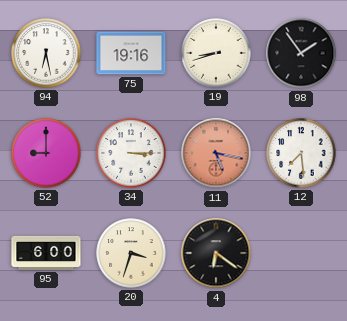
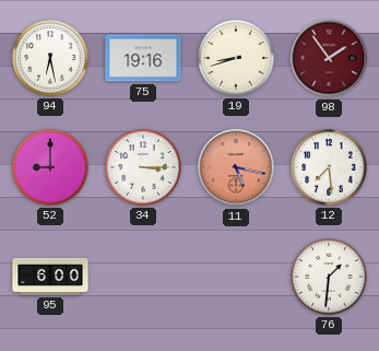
98 dial: black -> burgundy (329, 58)
20: 3:33 -> none (131, 253)
4: 6:21 -> none (216, 253)
76: none -> 1:31 (329, 277)
